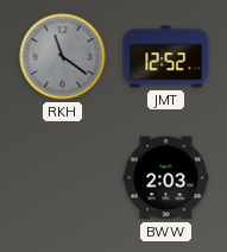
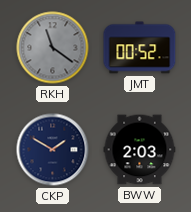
JMT: 12:52 -> 00:52 (140, 48)
CKP: none -> 1:50 (53, 150)
